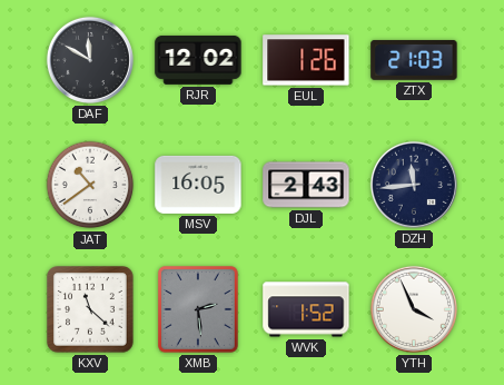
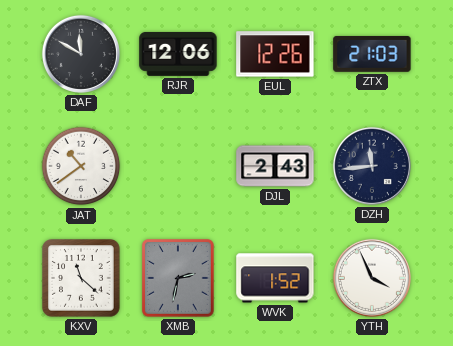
RJR: 12:02 -> 12:06 (178, 54)
EUL: 1:26 -> 12:26 (275, 54)
MSV: 16:05 -> none (198, 185)
XMB: 2:29 -> 2:32 (178, 279)
